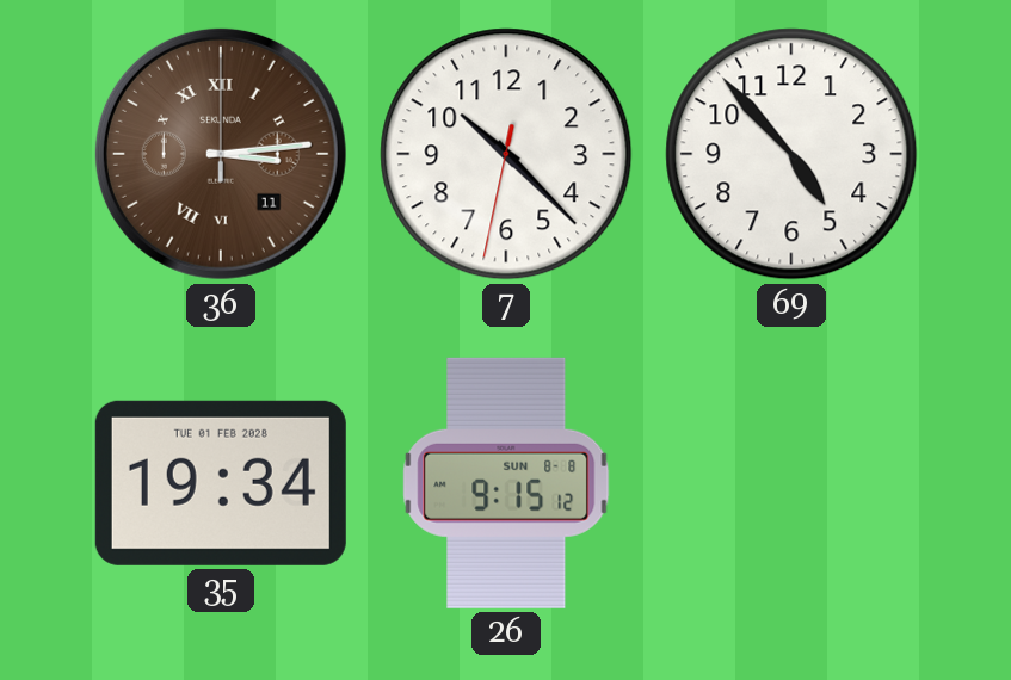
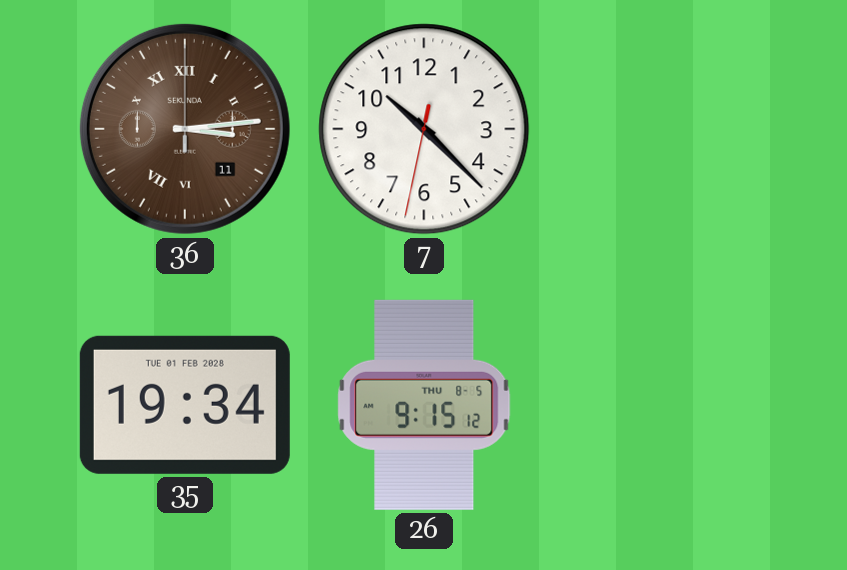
69: 4:53 -> none (791, 154)
26 date: SUN 8-8 -> THU 8-5 (424, 405)
